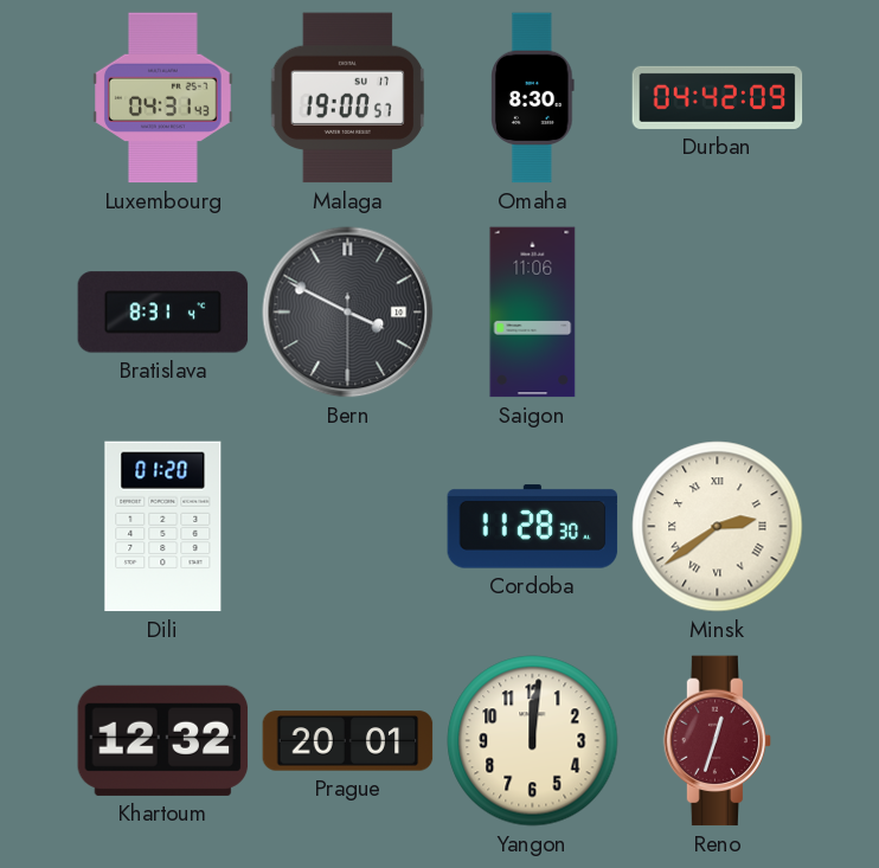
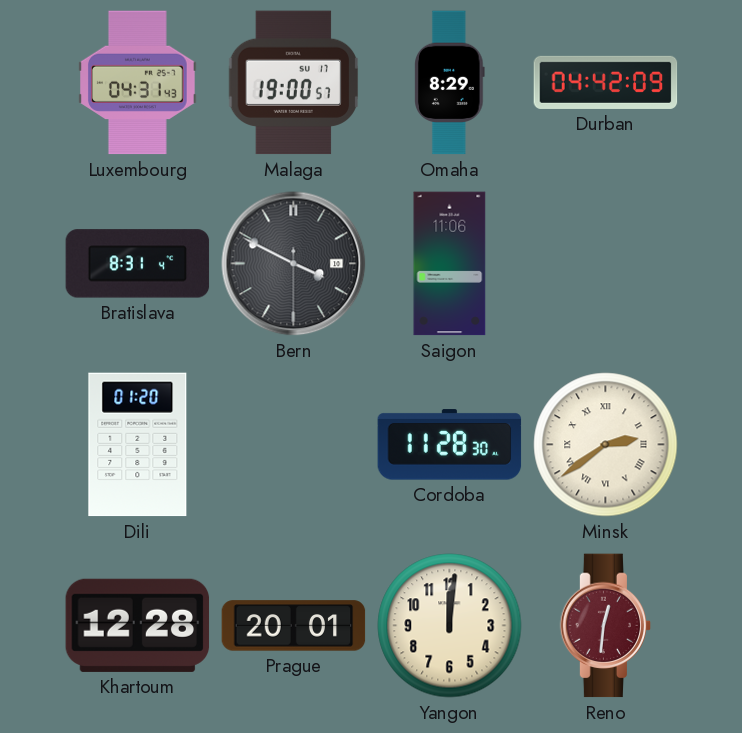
Omaha: 8:30 -> 8:29 (450, 83)
Khartoum: 12:32 -> 12:28 (138, 625)
Reno: 12:33 -> 12:31 (606, 626)
